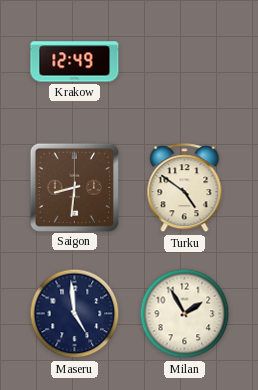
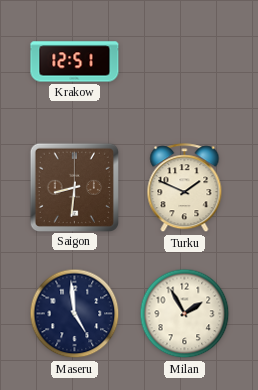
Krakow: 12:49 -> 12:51 (75, 62)
Turku: 4:51 -> 1:49 (185, 188)
